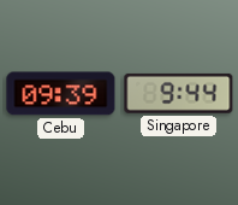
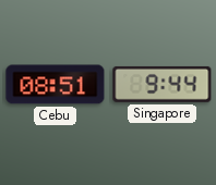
Cebu: 09:39 -> 08:51 (56, 85)
